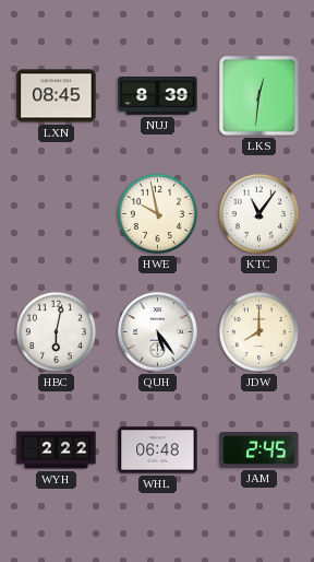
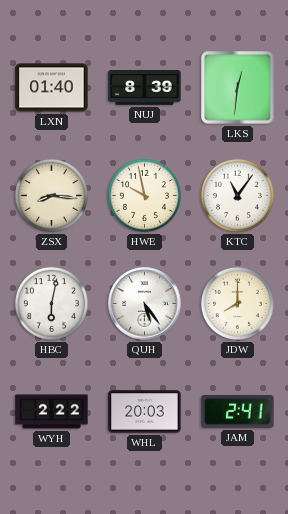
LXN: 08:45 -> 01:40 (52, 88)
ZSX: none -> 8:16 (51, 195)
WHL: 06:48 -> 20:03 (145, 412)
JAM: 2:45 -> 2:41 (238, 411)
